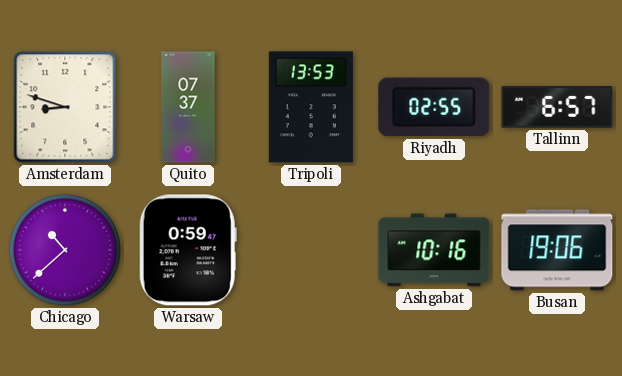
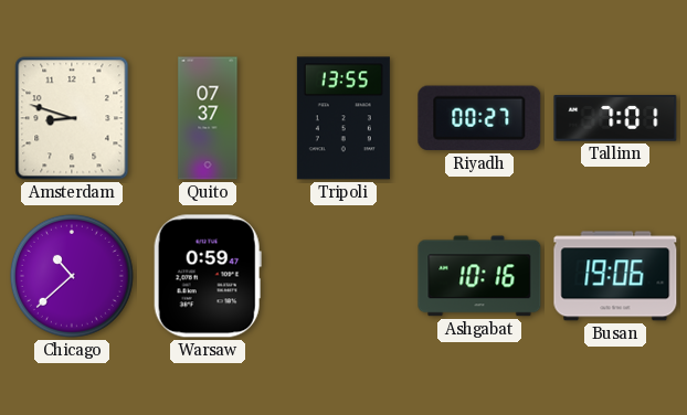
Tripoli: 13:53 -> 13:55 (343, 118)
Riyadh: 02:55 -> 00:27 (479, 118)
Tallinn: 6:57 -> 7:01 (615, 118)
